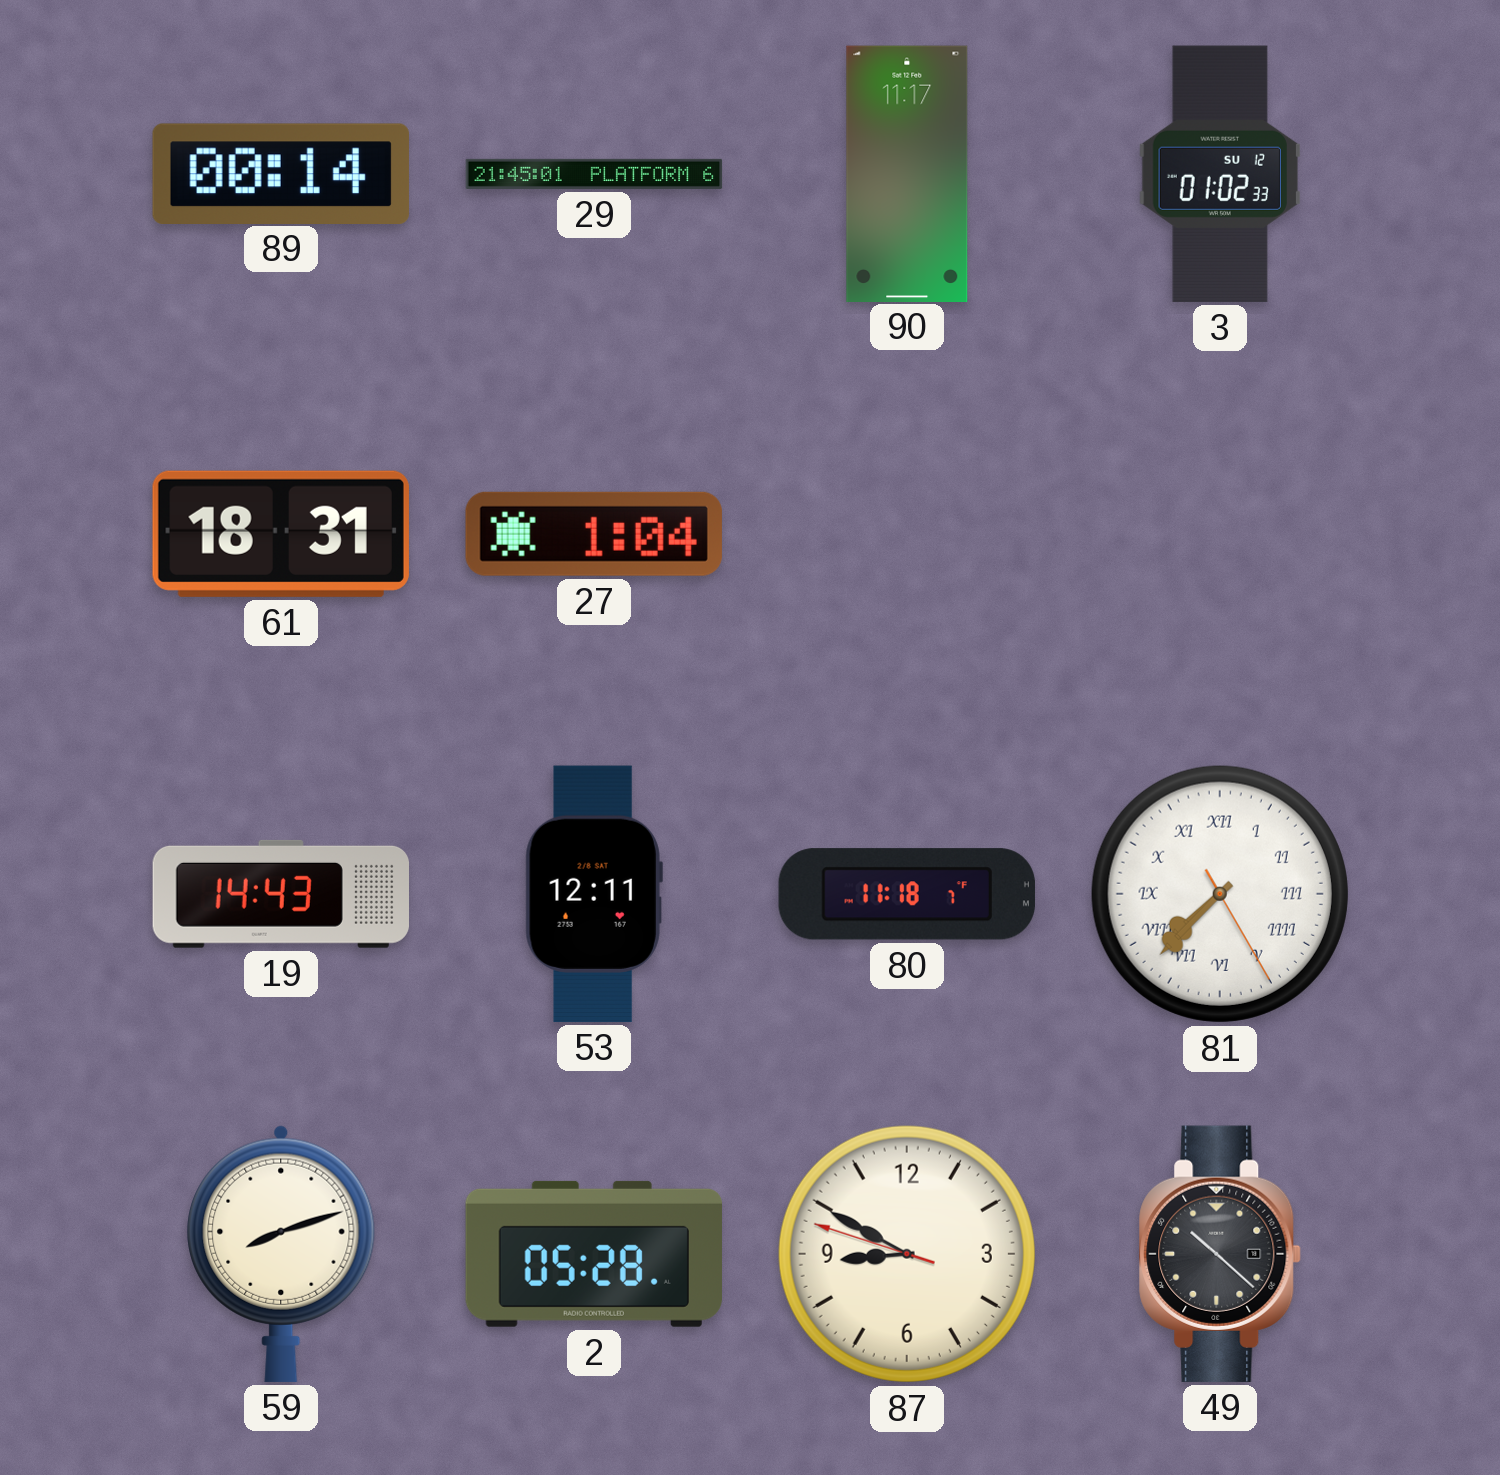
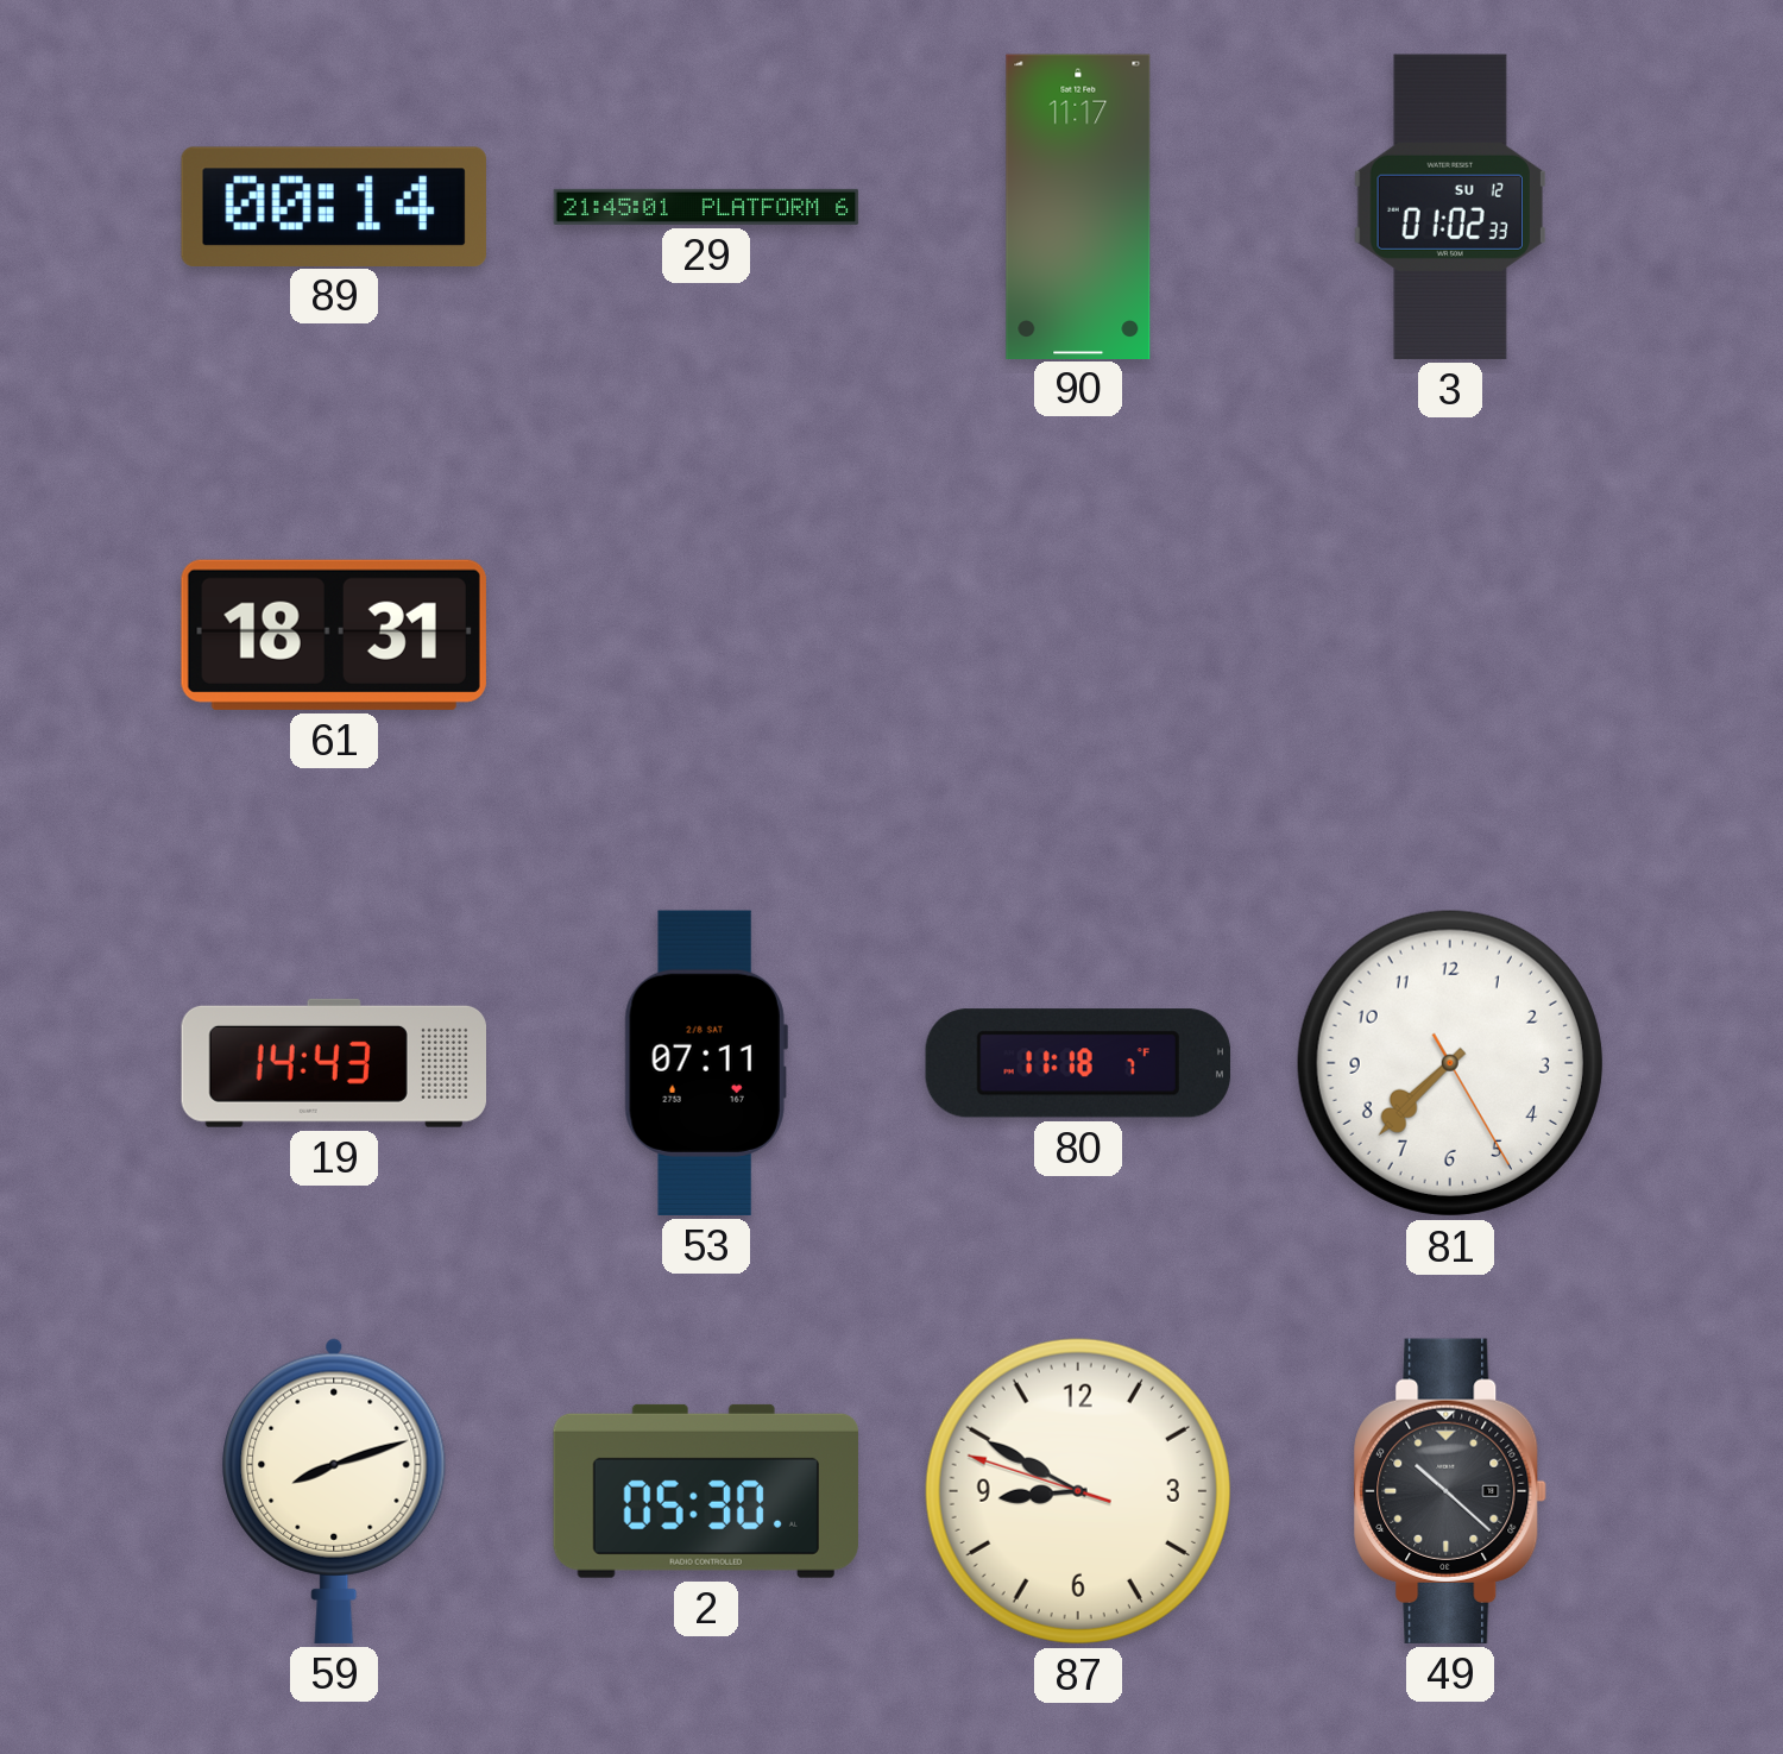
27: 1:04 -> none (594, 534)
53: 12:11 -> 07:11 (706, 1063)
81 numerals: Roman -> Arabic (1450, 1063)
2: 05:28 -> 05:30 (706, 1491)
